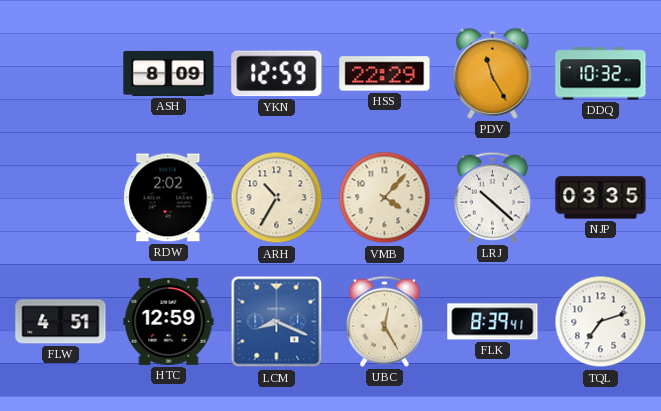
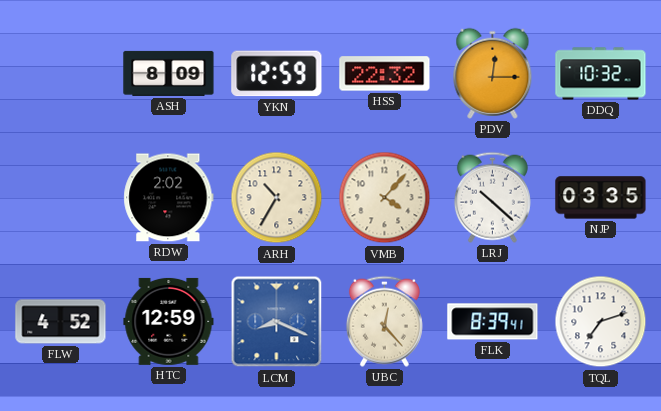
HSS: 22:29 -> 22:32 (385, 74)
PDV: 11:25 -> 12:15 (493, 73)
FLW: 4:51 -> 4:52 (61, 322)
UBC: 12:25 -> 12:23 (384, 321)
